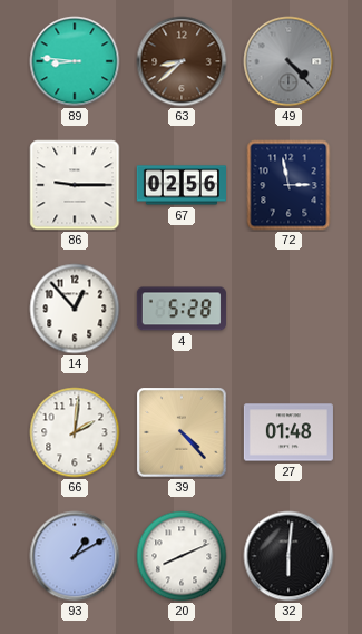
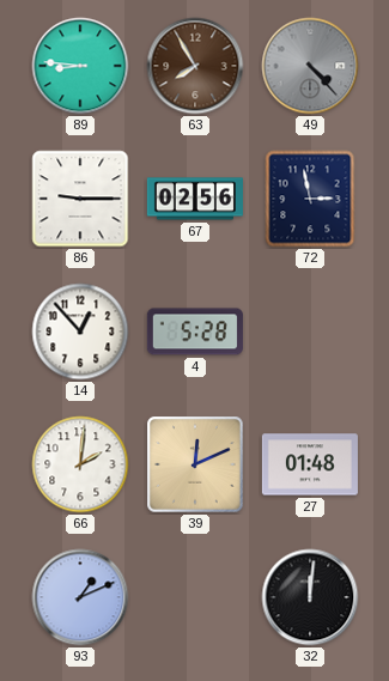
63: 8:38 -> 7:55 (195, 66)
39: 4:23 -> 12:11 (195, 464)
93: 1:10 -> 1:11 (80, 597)
20: 8:11 -> none (182, 556)
32: 6:01 -> 12:01 (310, 597)
